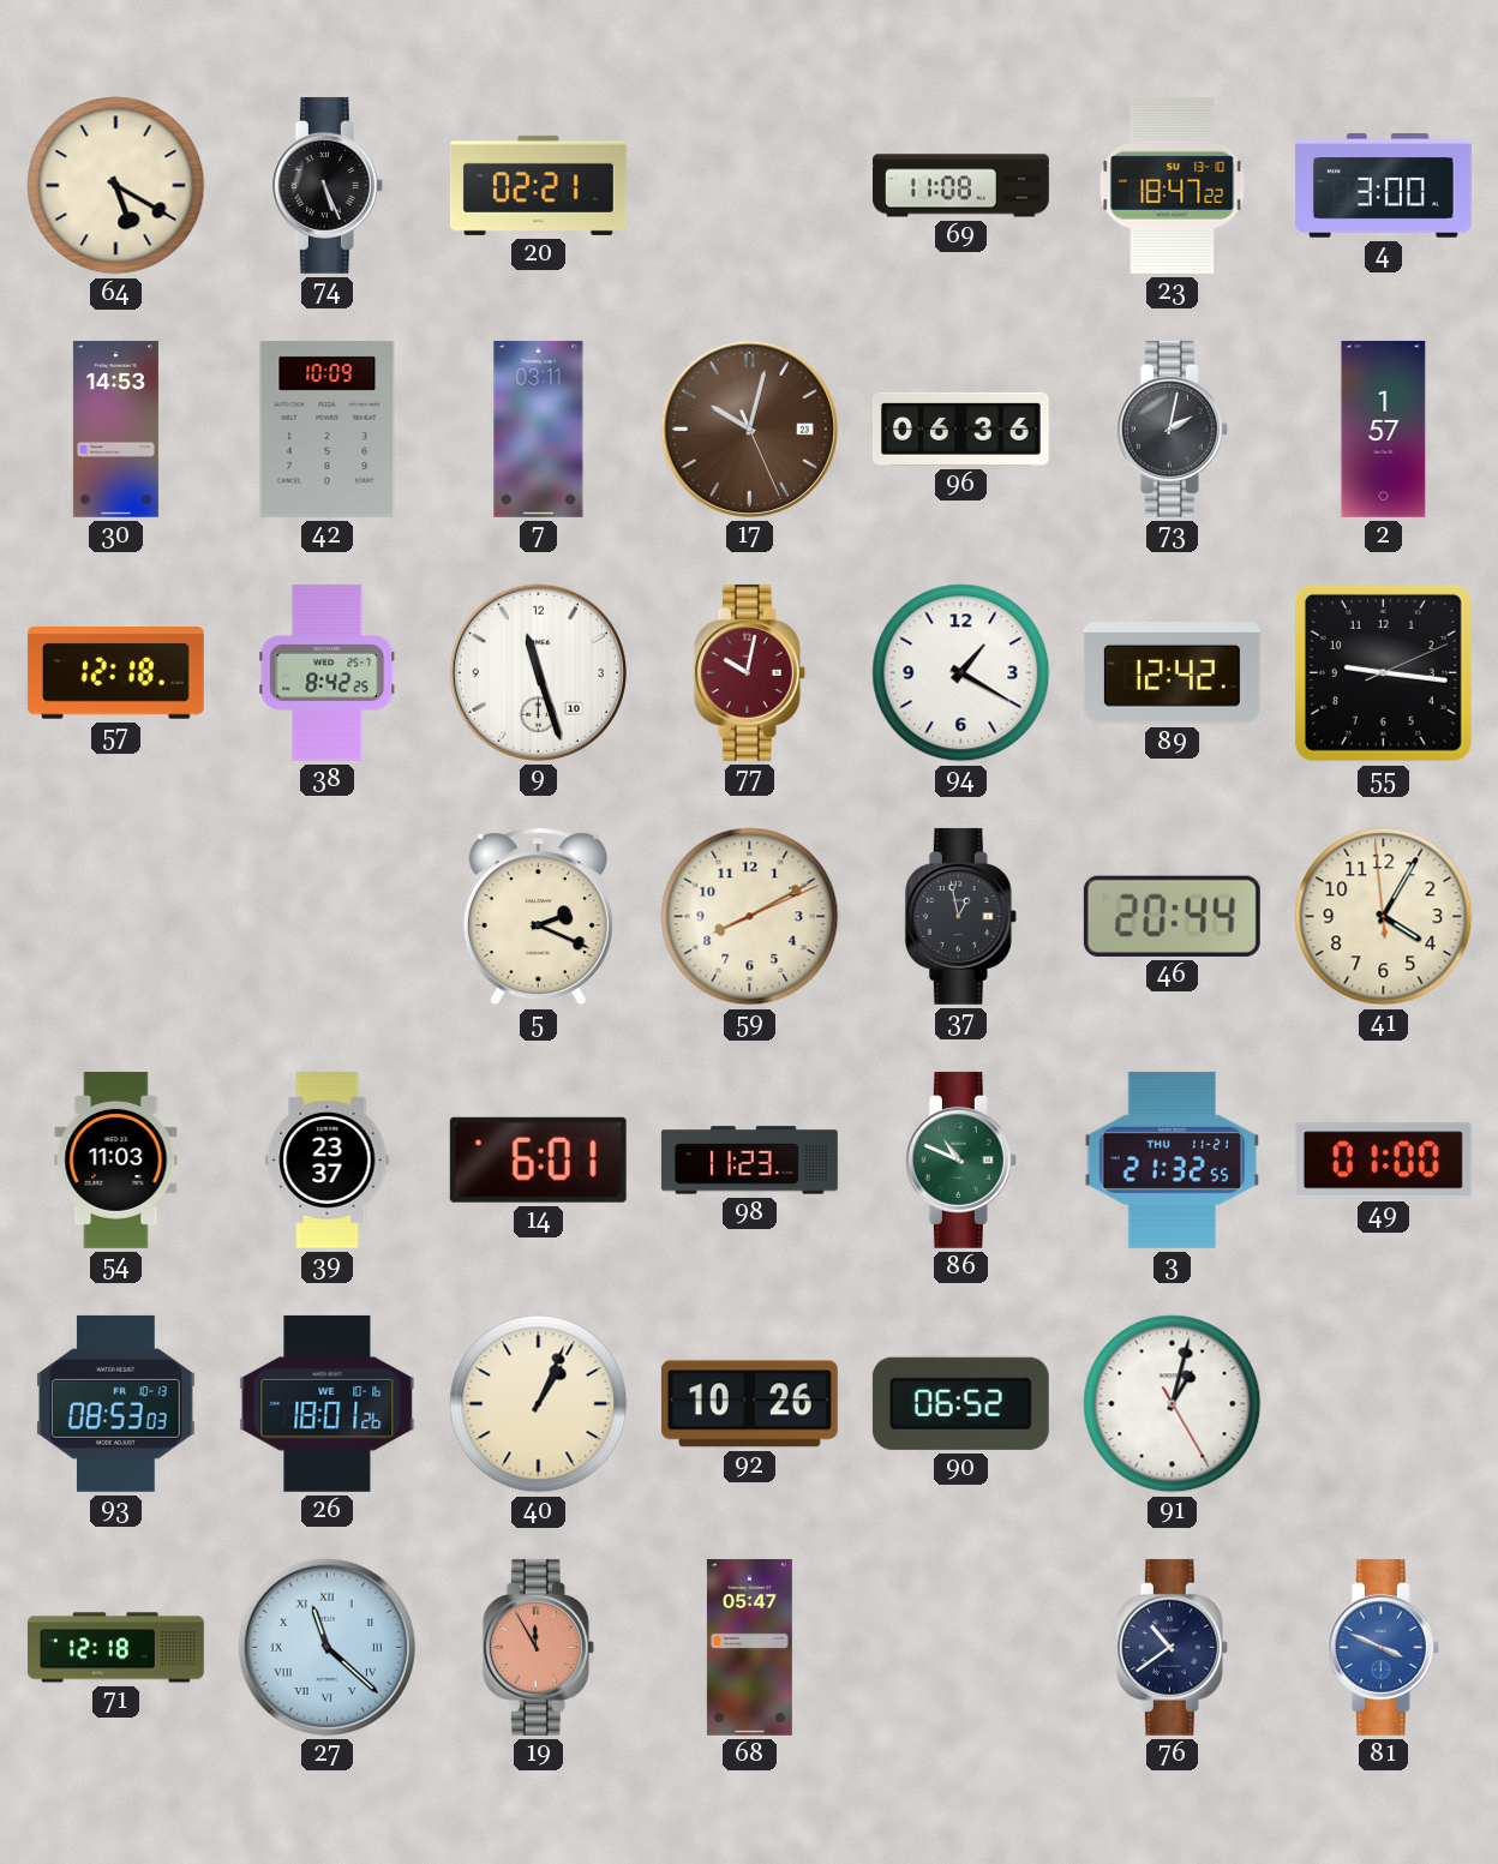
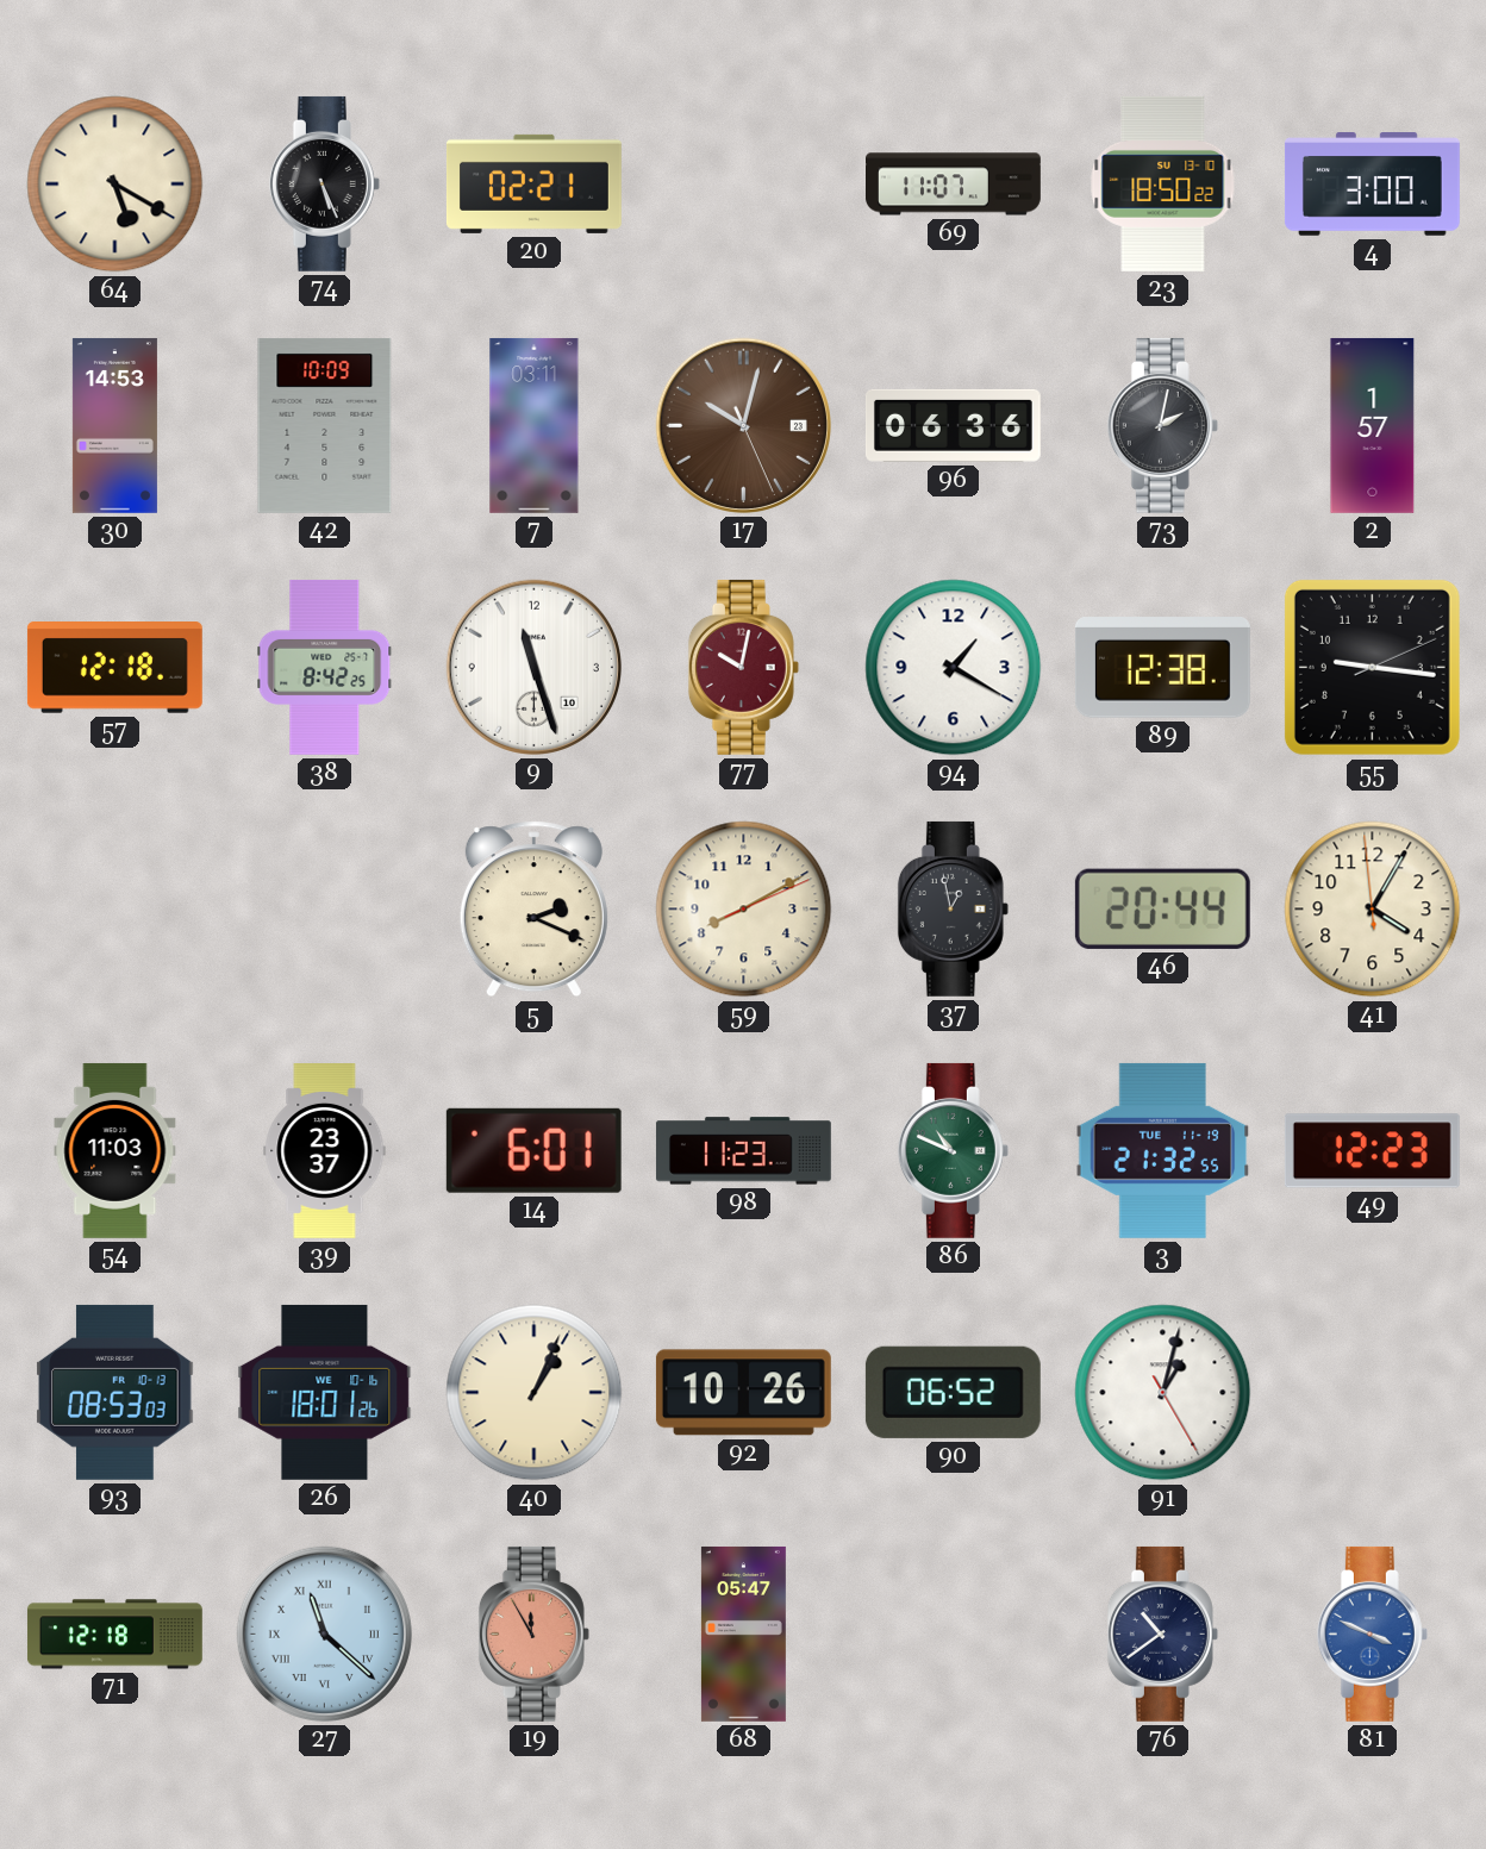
69: 11:08 -> 11:07 (954, 185)
23: 18:47 -> 18:50 (1163, 183)
89: 12:42 -> 12:38 (1162, 668)
3 date: THU 11-21 -> TUE 11-19 (1163, 1150)
49: 01:00 -> 12:23 (1372, 1151)
